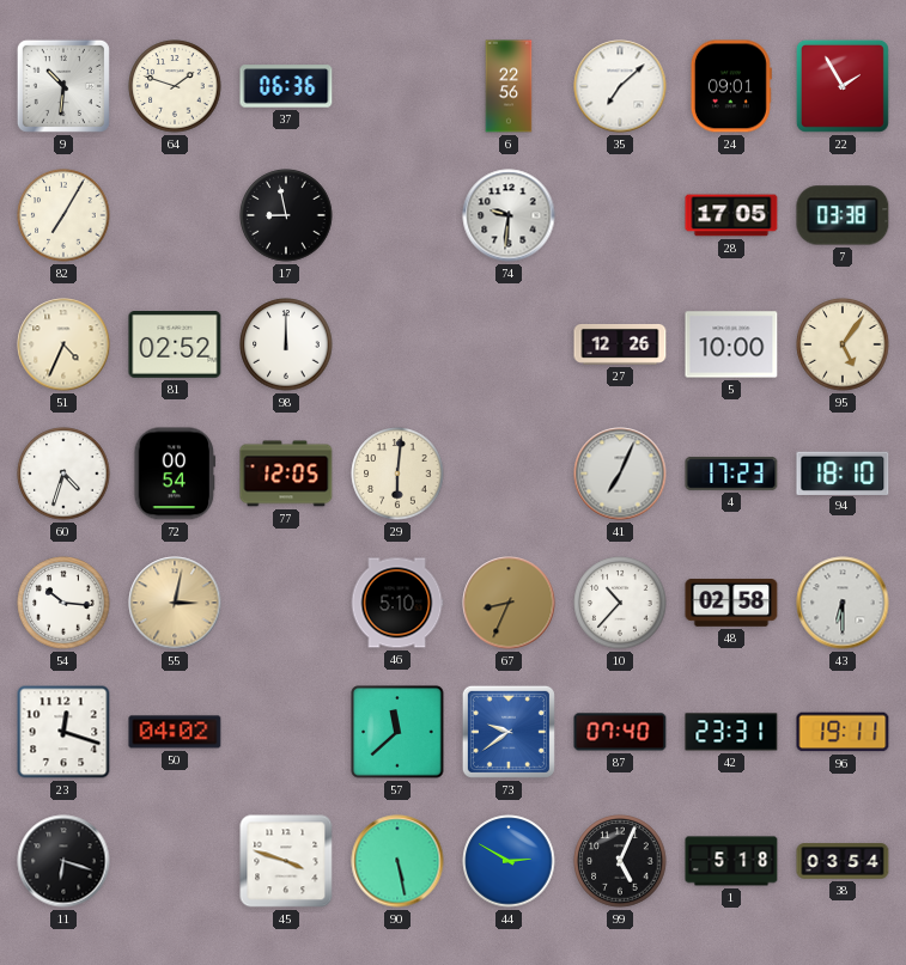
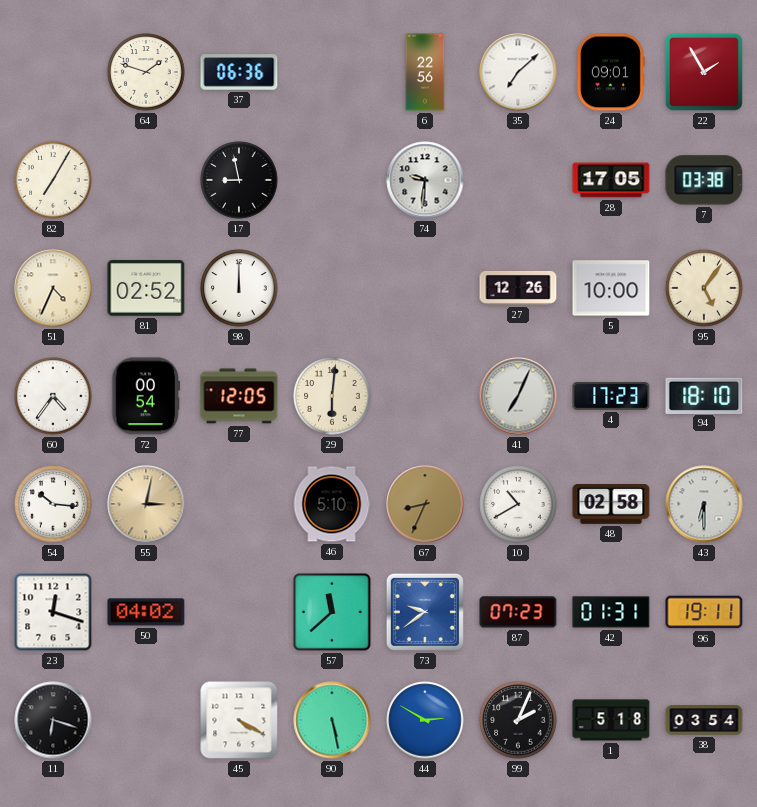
9: 10:31 -> none (63, 86)
60: 4:33 -> 4:36 (53, 396)
10: 10:37 -> 10:40 (518, 504)
87: 07:40 -> 07:23 (518, 612)
42: 23:31 -> 01:31 (611, 612)
45: 3:48 -> 4:20 (239, 720)
99: 5:04 -> 2:04 (518, 720)
